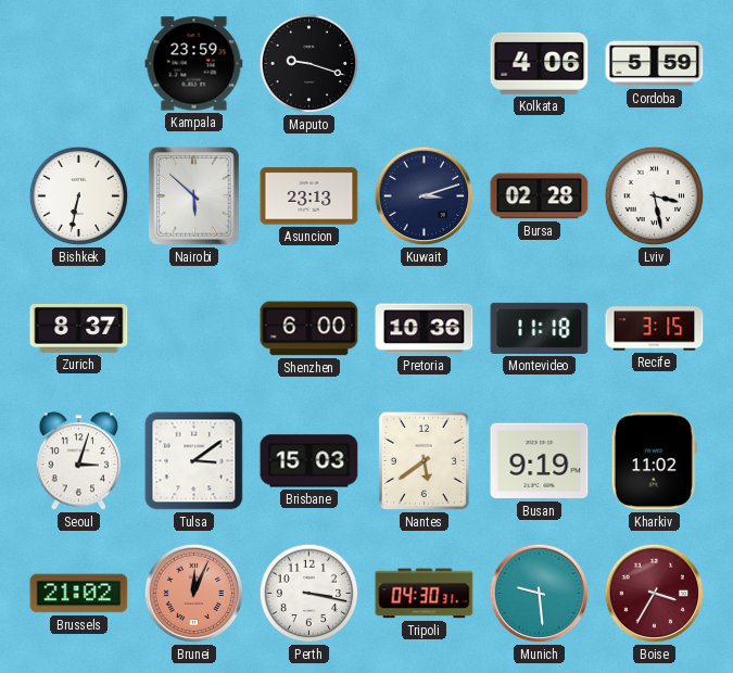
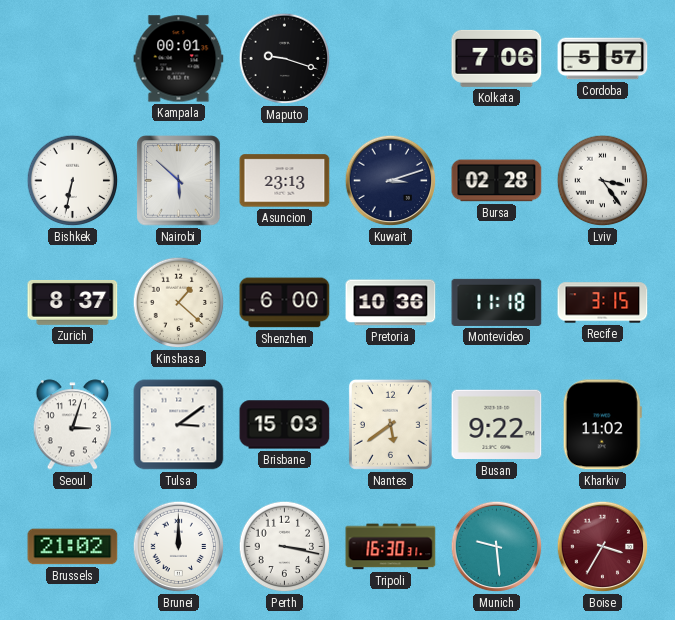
Kampala: 23:59 -> 00:01 (179, 59)
Kolkata: 4:06 -> 7:06 (497, 58)
Cordoba: 5:59 -> 5:57 (603, 59)
Lviv: 3:28 -> 3:24 (603, 181)
Kinshasa: none -> 1:22 (179, 303)
Busan: 9:19 -> 9:22 (497, 425)
Brunei: 12:04 -> 12:00 (179, 547)
Brunei dial: salmon -> white (179, 547)
Tripoli: 04:30 -> 16:30 (391, 547)
